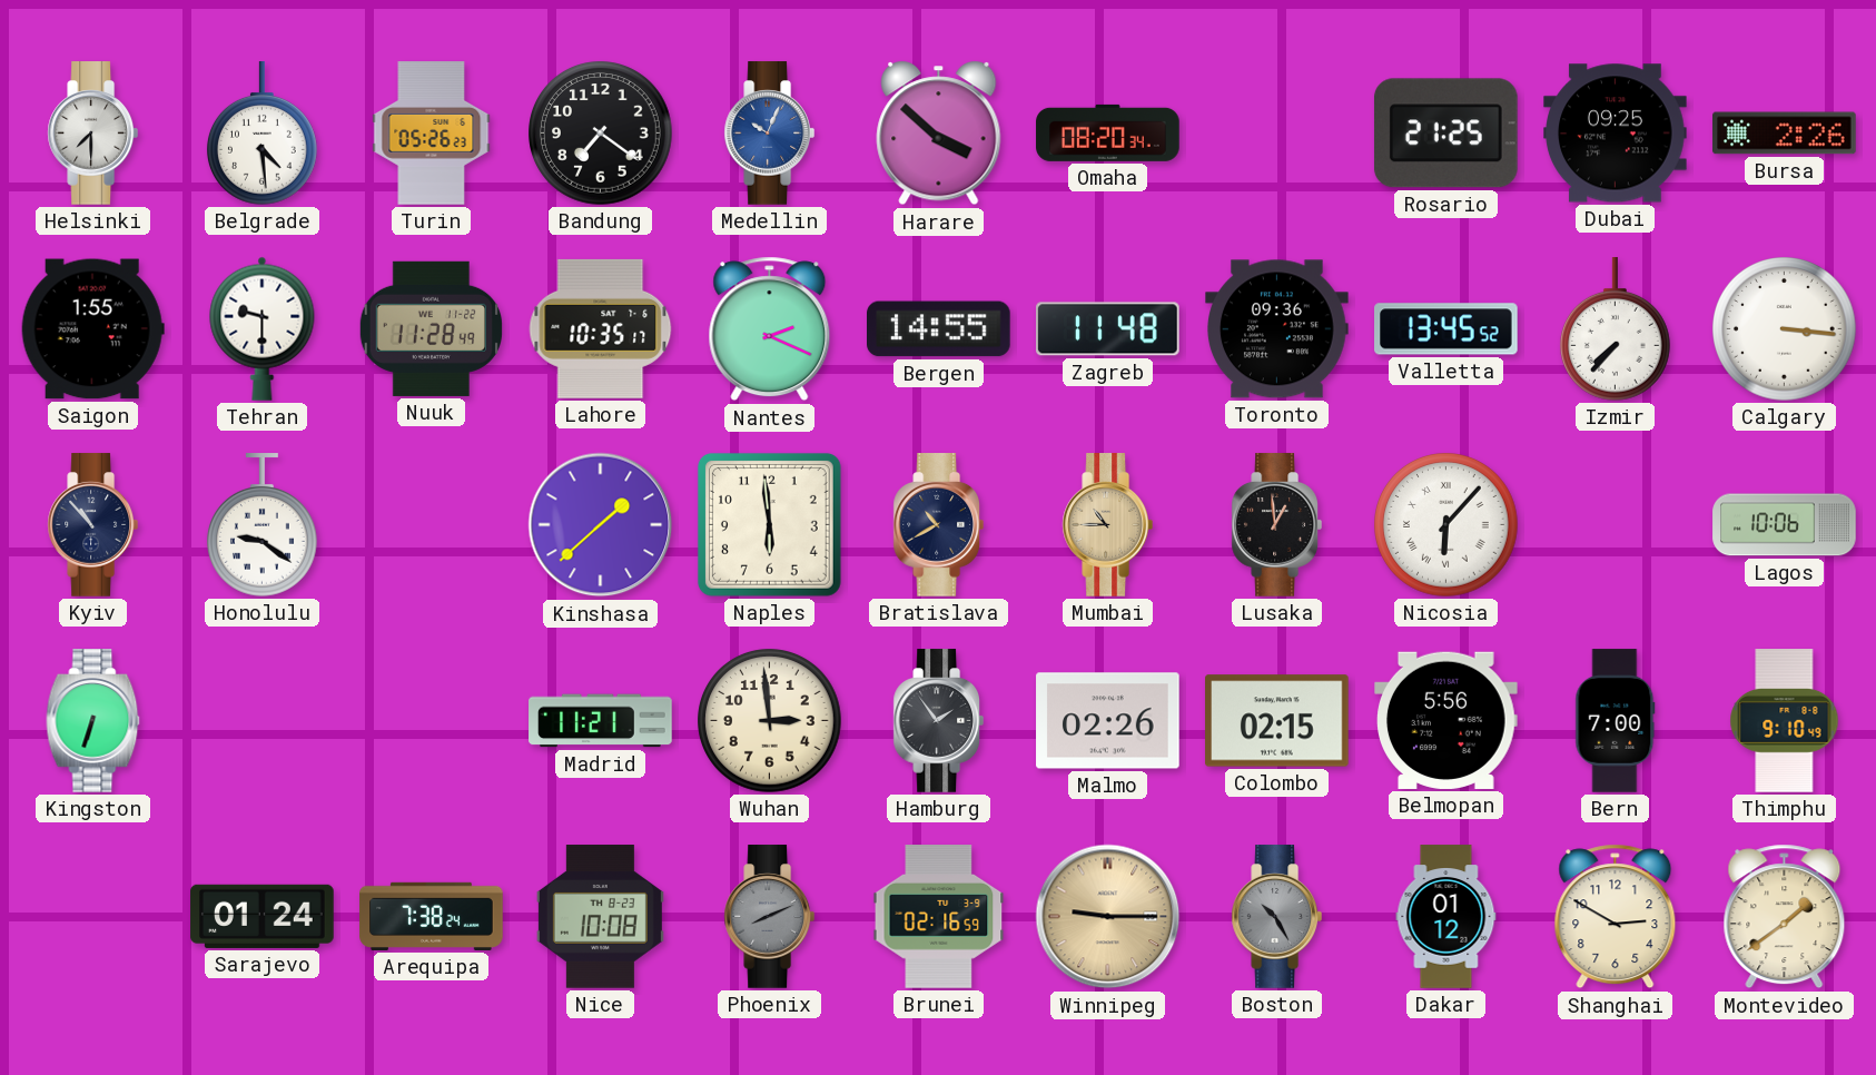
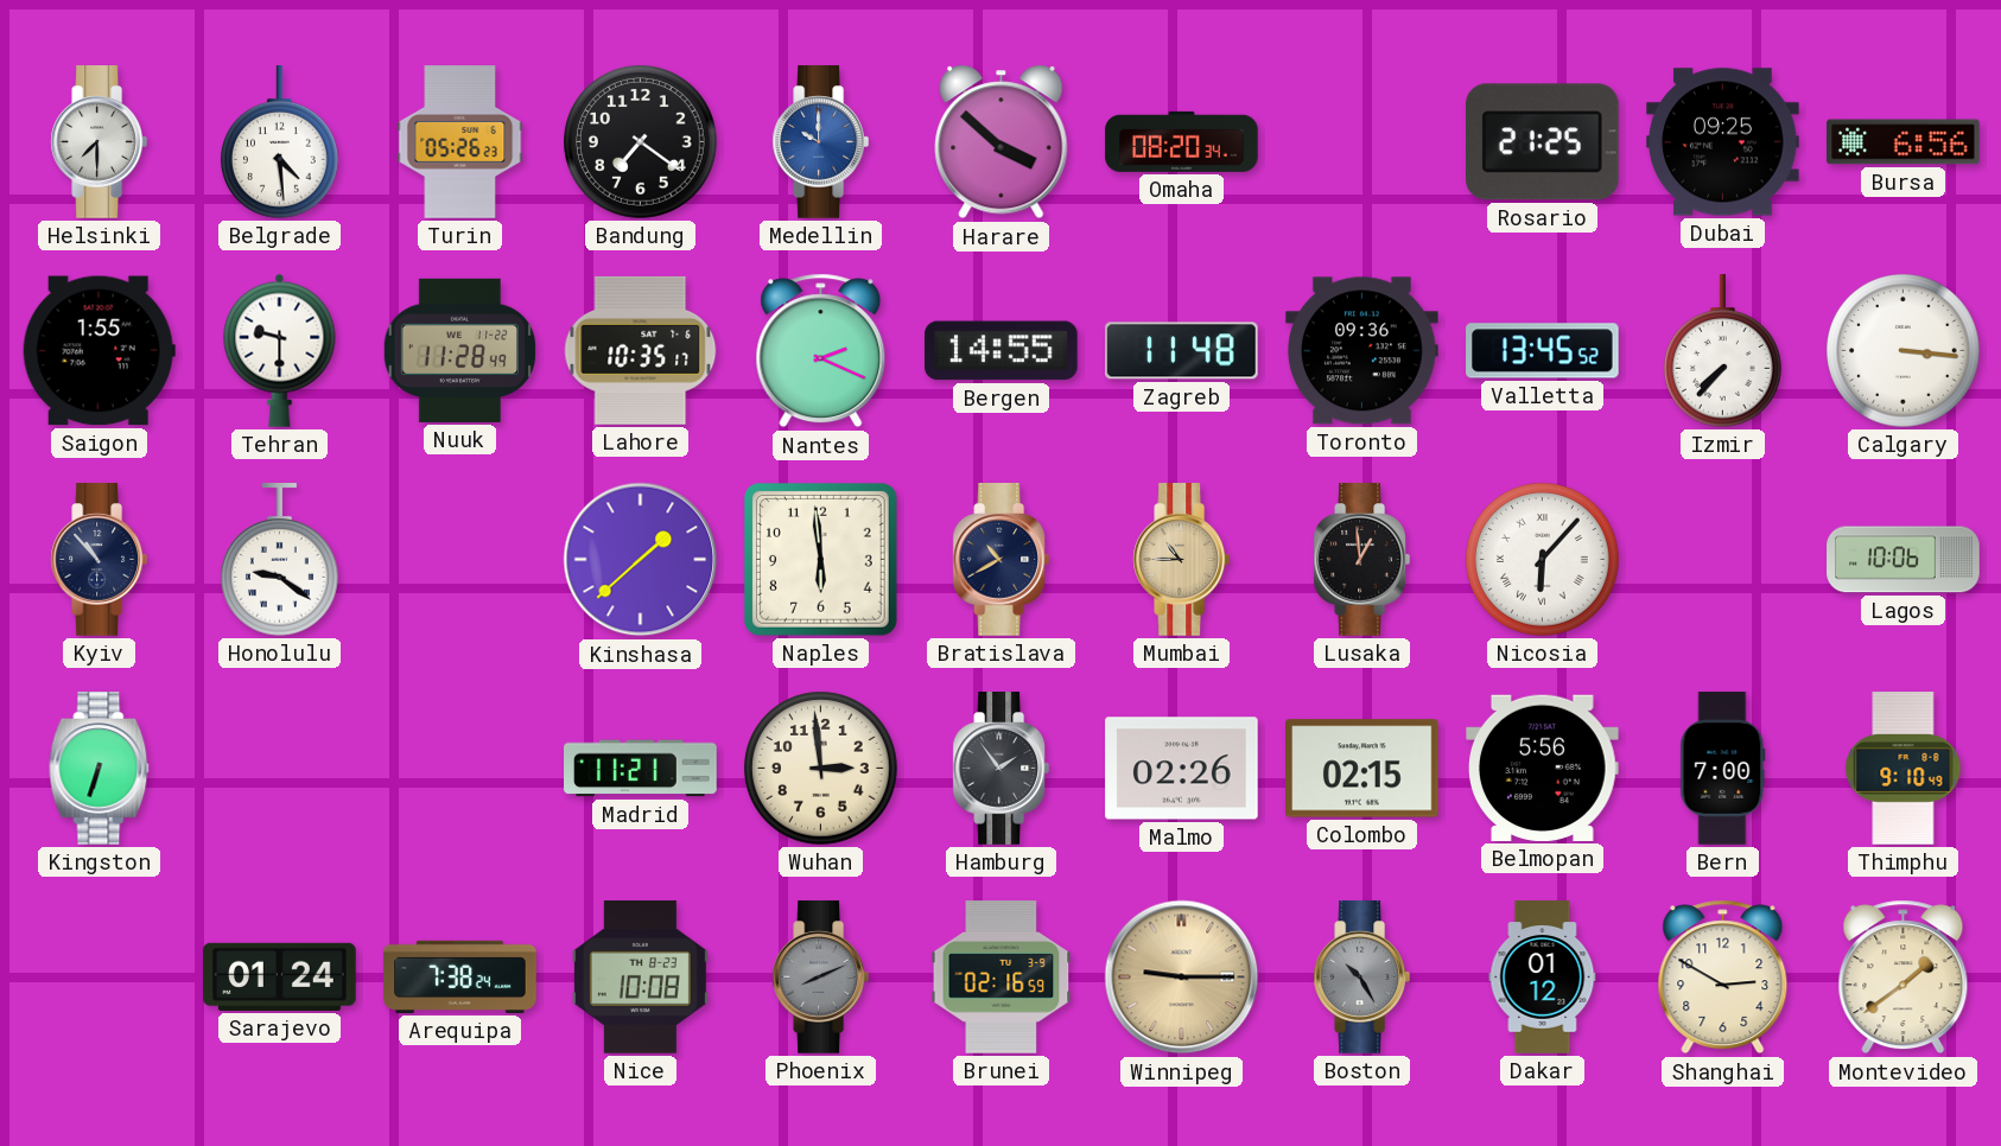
Medellin: 10:04 -> 10:00 (820, 142)
Bursa: 2:26 -> 6:56 (1904, 142)
